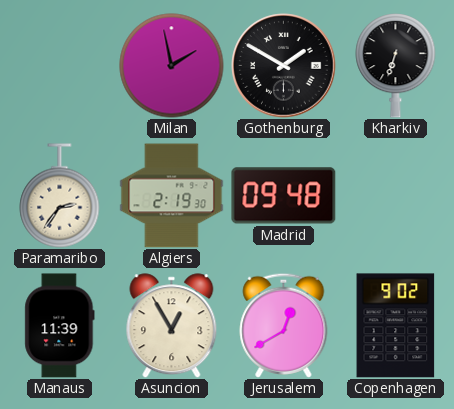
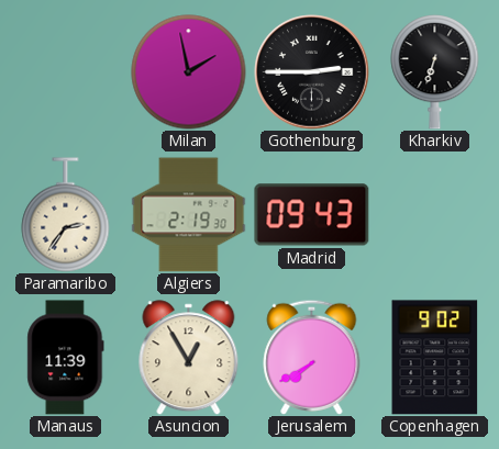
Gothenburg: 1:50 -> 2:45 (312, 72)
Madrid: 09:48 -> 09:43 (312, 215)
Jerusalem: 12:40 -> 7:40 (312, 357)
